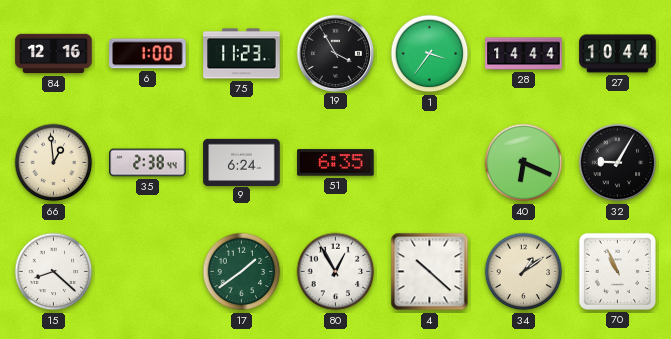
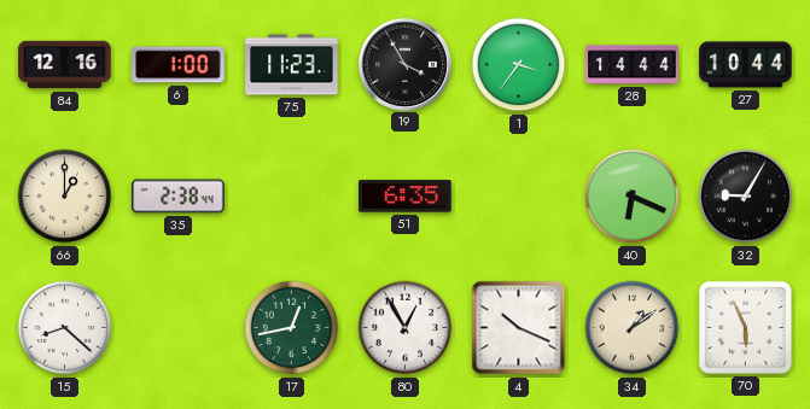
66: 12:59 -> 1:00 (65, 197)
9: 6:24 -> none (242, 162)
17: 1:39 -> 12:43 (292, 328)
4: 10:22 -> 10:19 (519, 328)
70: 10:56 -> 5:56 (745, 327)
